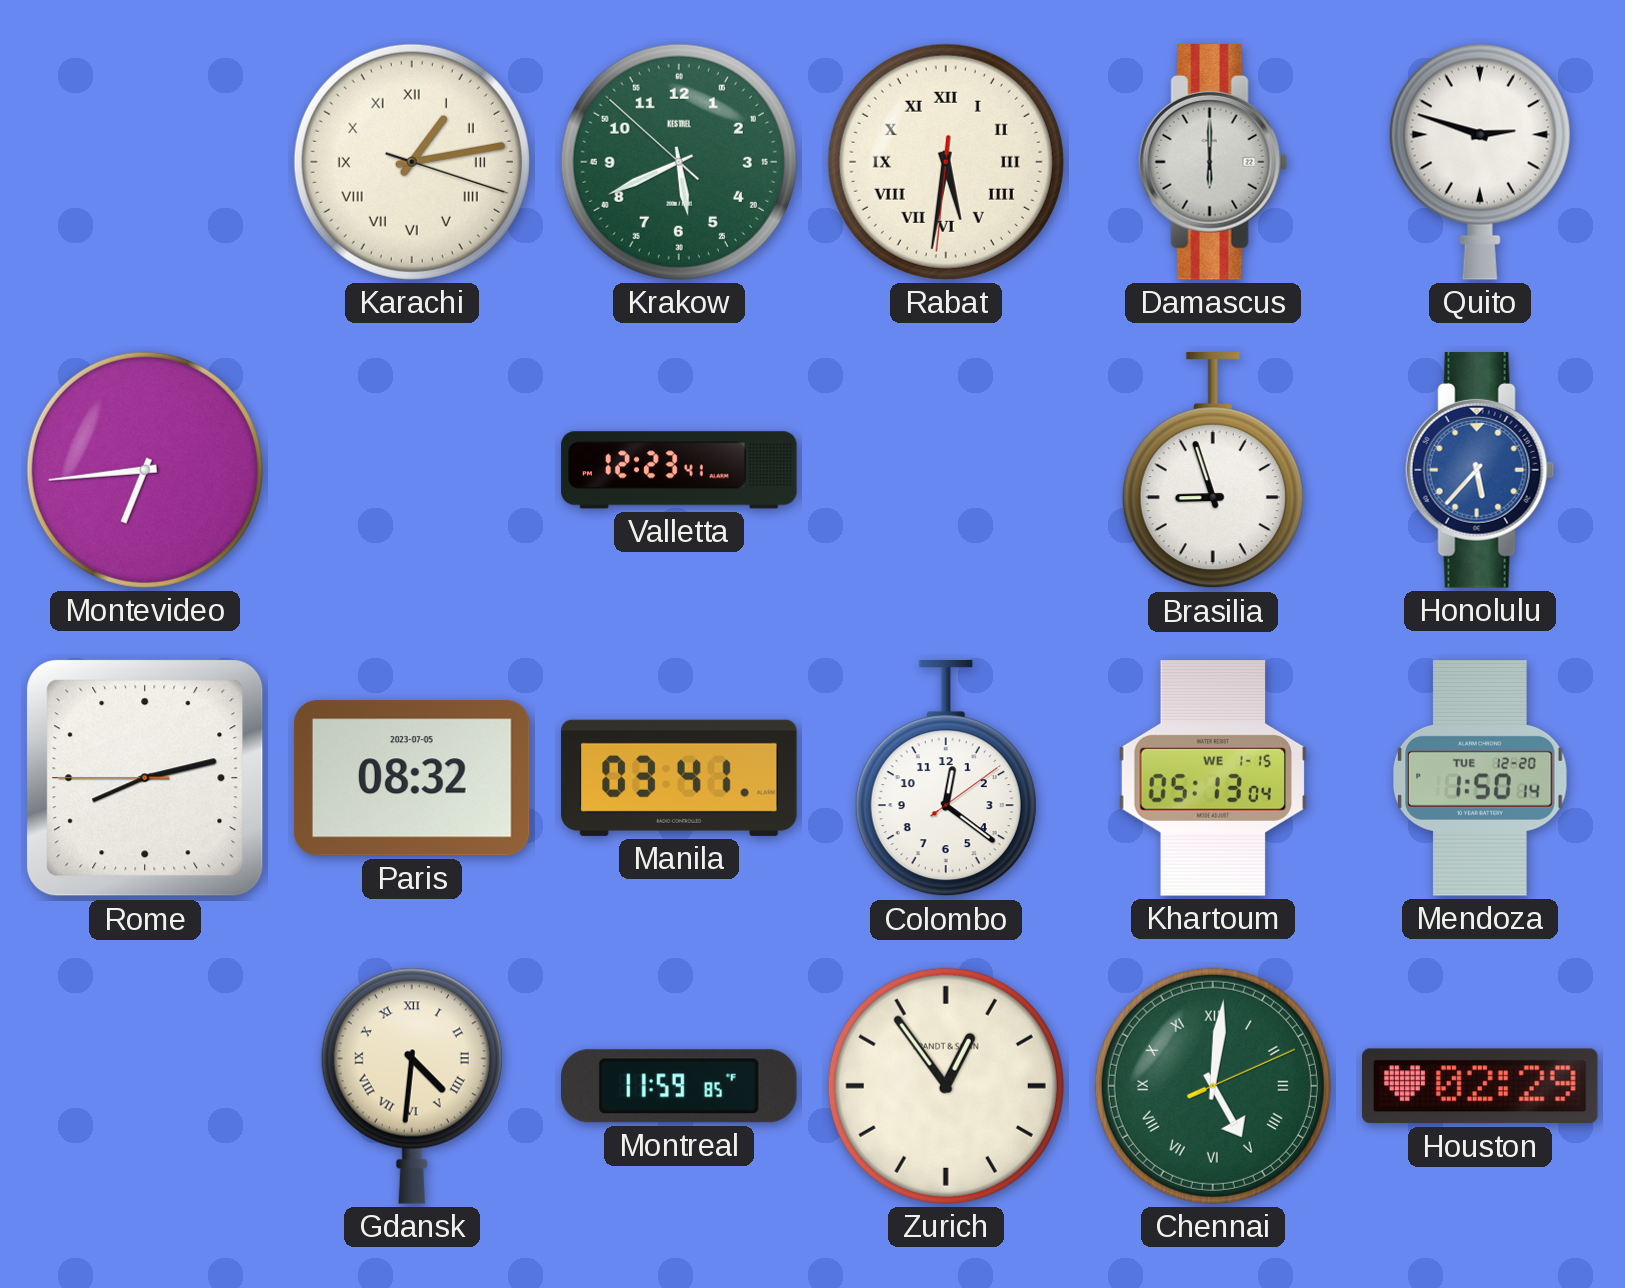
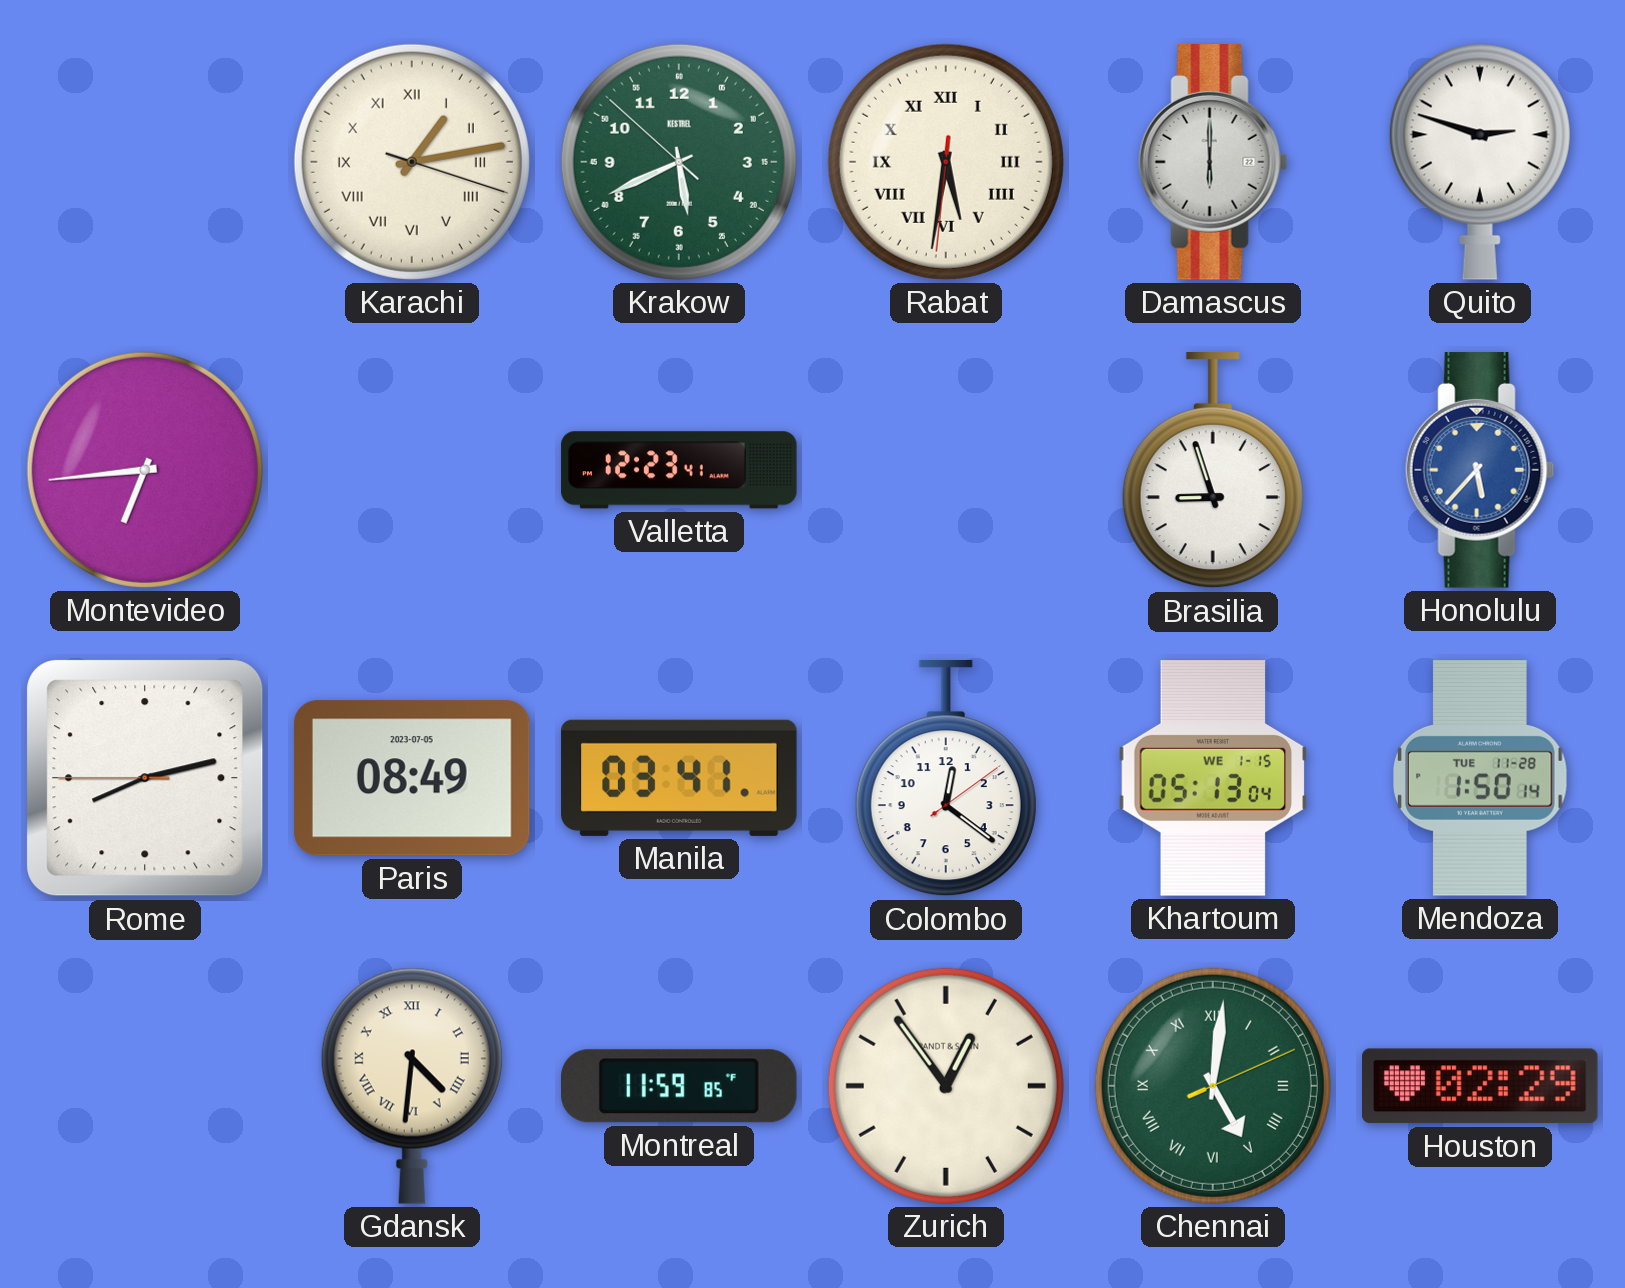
Paris: 08:32 -> 08:49 (412, 778)
Mendoza date: TUE 12-20 -> TUE 11-28 (1481, 778)
